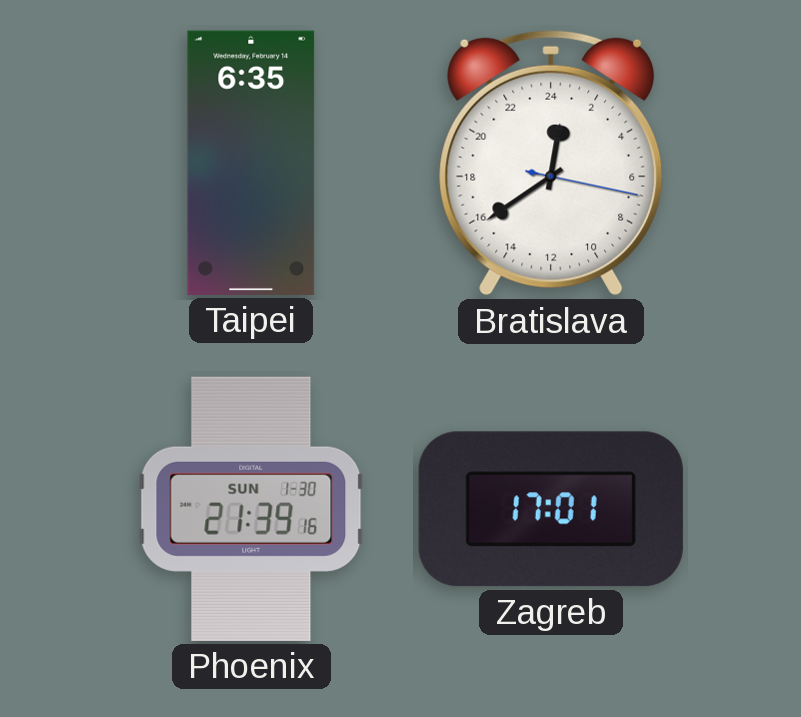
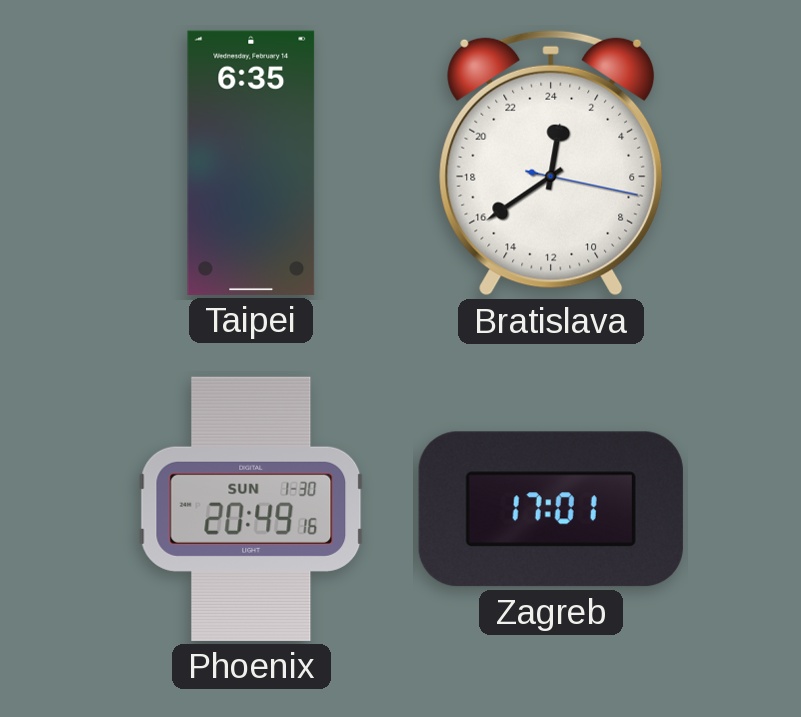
Phoenix: 21:39 -> 20:49 (251, 509)
